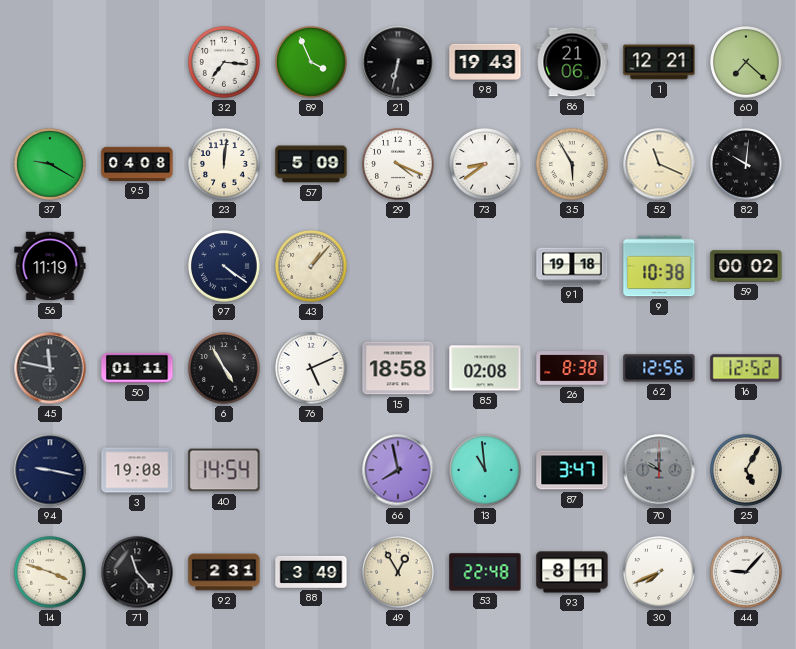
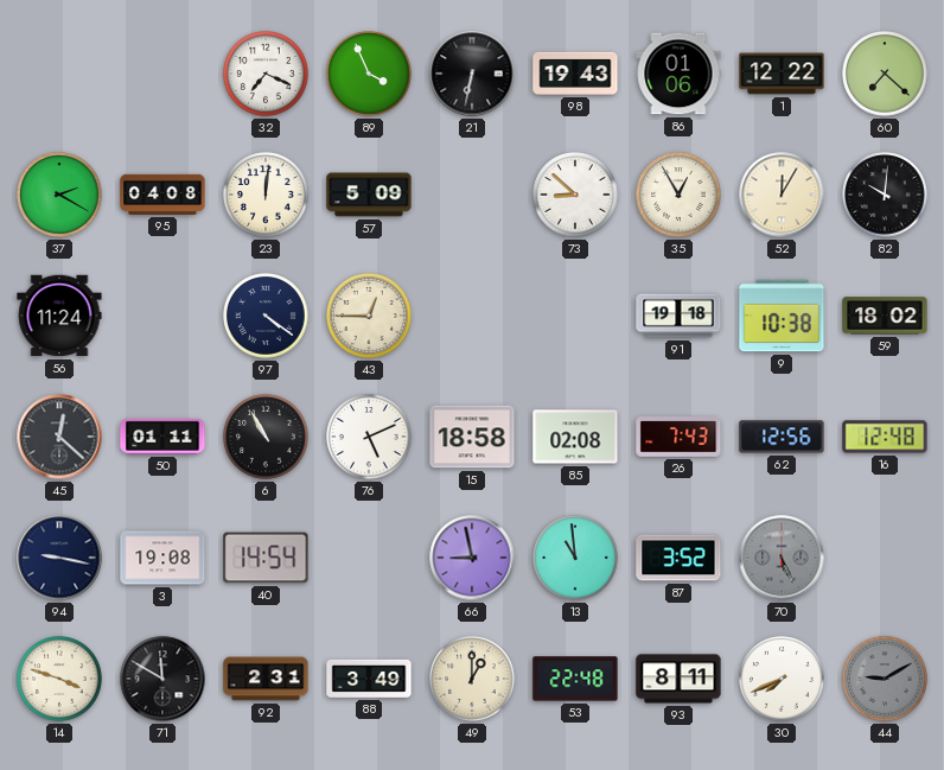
32: 7:16 -> 7:19 (266, 74)
86: 21:06 -> 01:06 (678, 74)
1: 12:21 -> 12:22 (782, 74)
37: 9:20 -> 2:20 (59, 195)
29: 4:19 -> none (398, 164)
73: 8:39 -> 8:52 (575, 195)
35: 5:55 -> 12:55 (678, 195)
52: 11:19 -> 12:05 (782, 195)
56: 11:19 -> 11:24 (59, 316)
43: 1:07 -> 12:45 (369, 316)
59: 00:02 -> 18:02 (885, 316)
45: 11:47 -> 12:22 (59, 437)
6: 4:55 -> 10:55 (266, 437)
26: 8:38 -> 7:43 (678, 437)
16: 12:52 -> 12:48 (885, 437)
66: 7:58 -> 8:58 (472, 558)
87: 3:47 -> 3:52 (678, 558)
70: 10:00 -> 5:26 (782, 558)
25: 5:05 -> none (746, 470)
71: 11:23 -> 11:50 (162, 679)
49: 12:55 -> 1:00 (472, 679)
44: 9:07 -> 9:10 (885, 679)
44 dial: white -> grey (885, 679)
